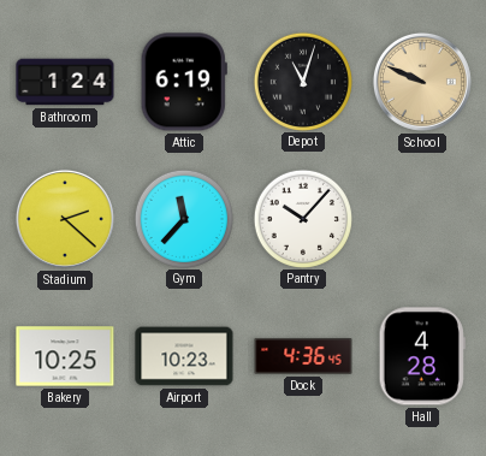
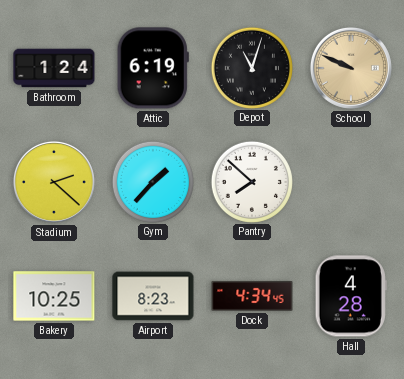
Gym: 11:37 -> 1:37 (152, 181)
Pantry: 10:07 -> 7:52 (251, 181)
Airport: 10:23 -> 8:23 (153, 296)
Dock: 4:36 -> 4:34 (252, 296)
